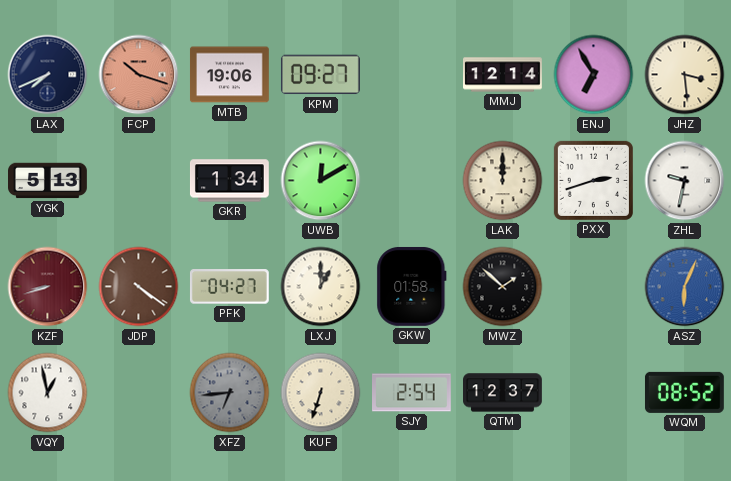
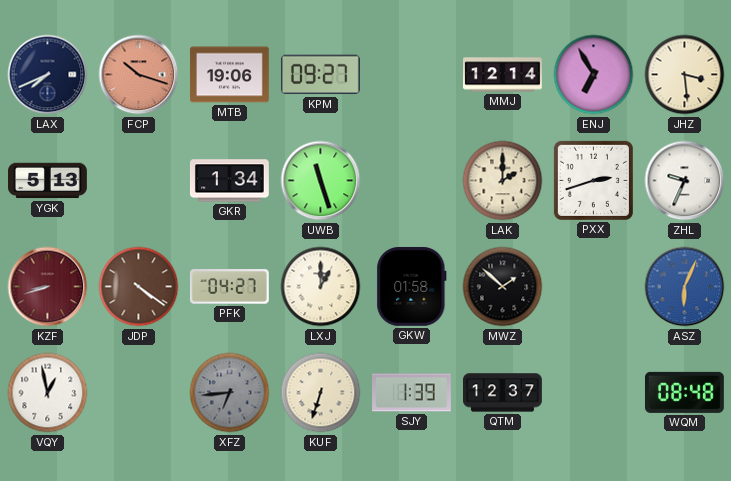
UWB: 12:10 -> 11:27 (321, 181)
LAK: 12:00 -> 2:00 (503, 181)
ZHL: 9:32 -> 9:34 (685, 181)
SJY: 2:54 -> 1:39 (412, 393)
WQM: 08:52 -> 08:48 (684, 392)
